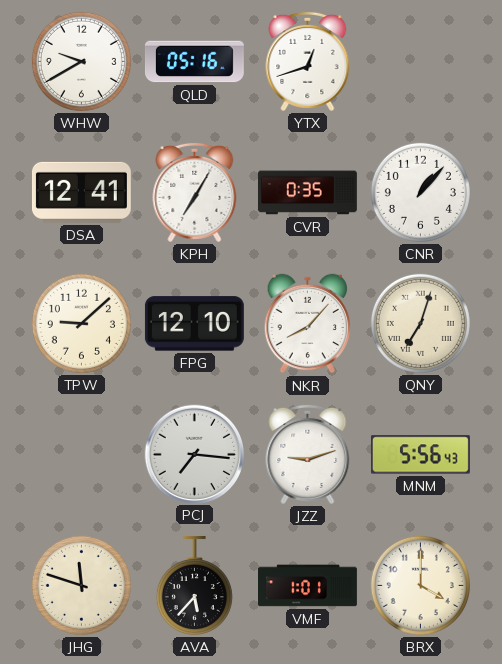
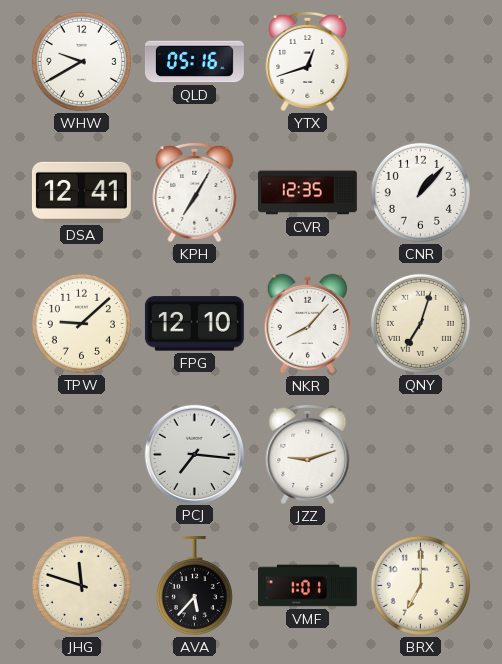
CVR: 0:35 -> 12:35 (307, 193)
MNM: 5:56 -> none (420, 455)
BRX: 4:00 -> 7:00 (420, 585)
